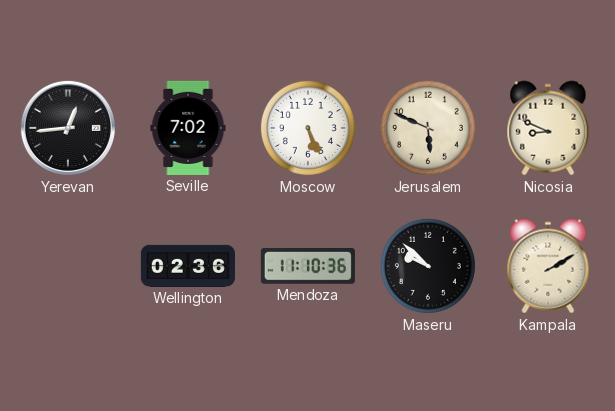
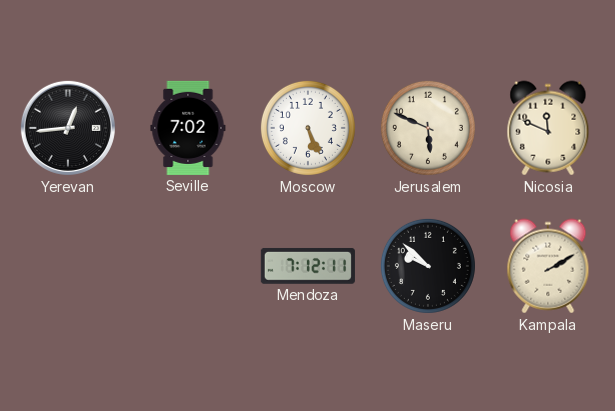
Nicosia: 8:49 -> 11:49 (548, 128)
Wellington: 02:36 -> none (188, 266)
Mendoza: 11:10 -> 7:12 (308, 266)
